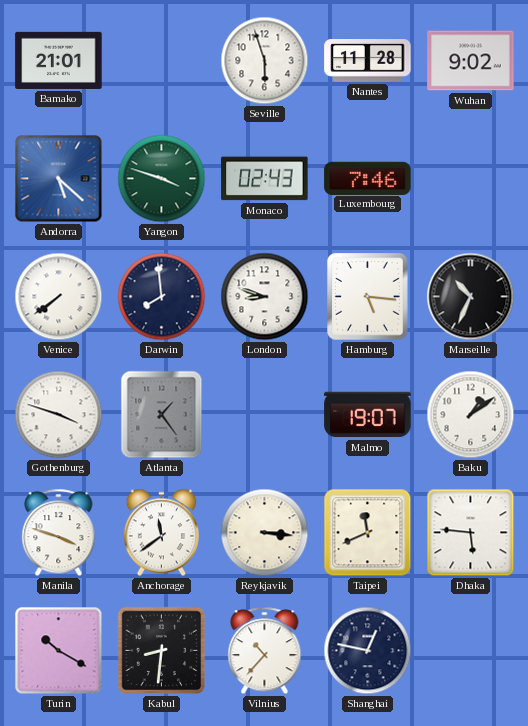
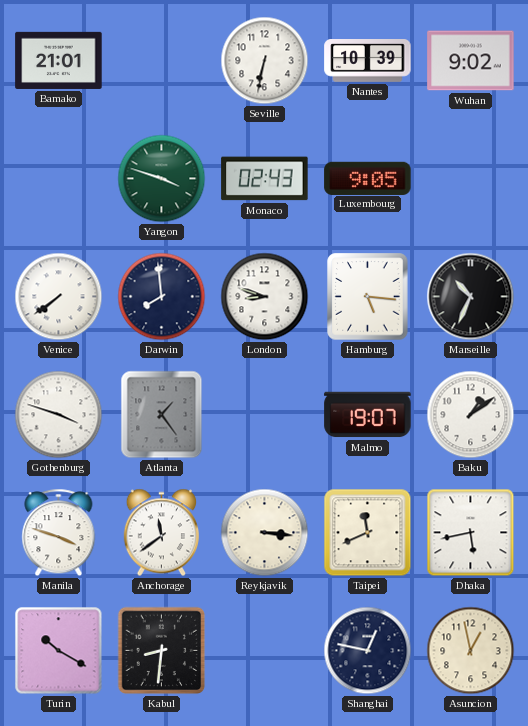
Seville: 5:57 -> 6:32 (265, 61)
Nantes: 11:28 -> 10:39 (368, 61)
Andorra: 5:22 -> none (59, 179)
Luxembourg: 7:46 -> 9:05 (368, 178)
Dhaka: 5:46 -> 5:43 (471, 533)
Vilnius: 10:37 -> none (265, 651)
Asuncion: none -> 12:58 (471, 651)
